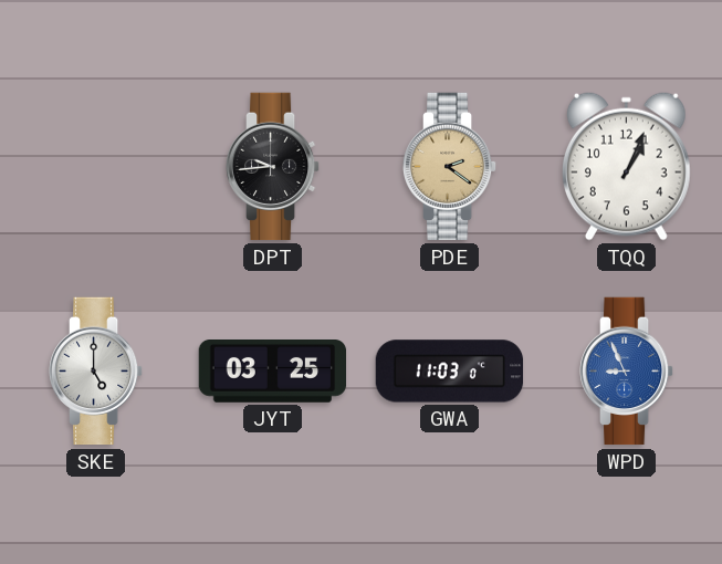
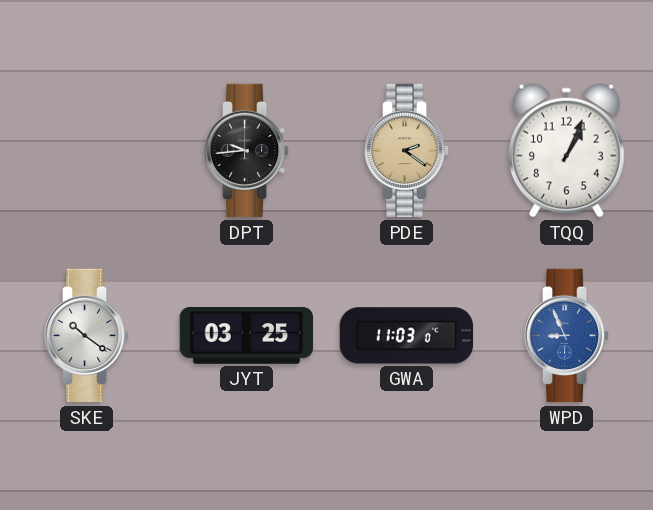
SKE: 5:00 -> 10:21 (87, 336)
